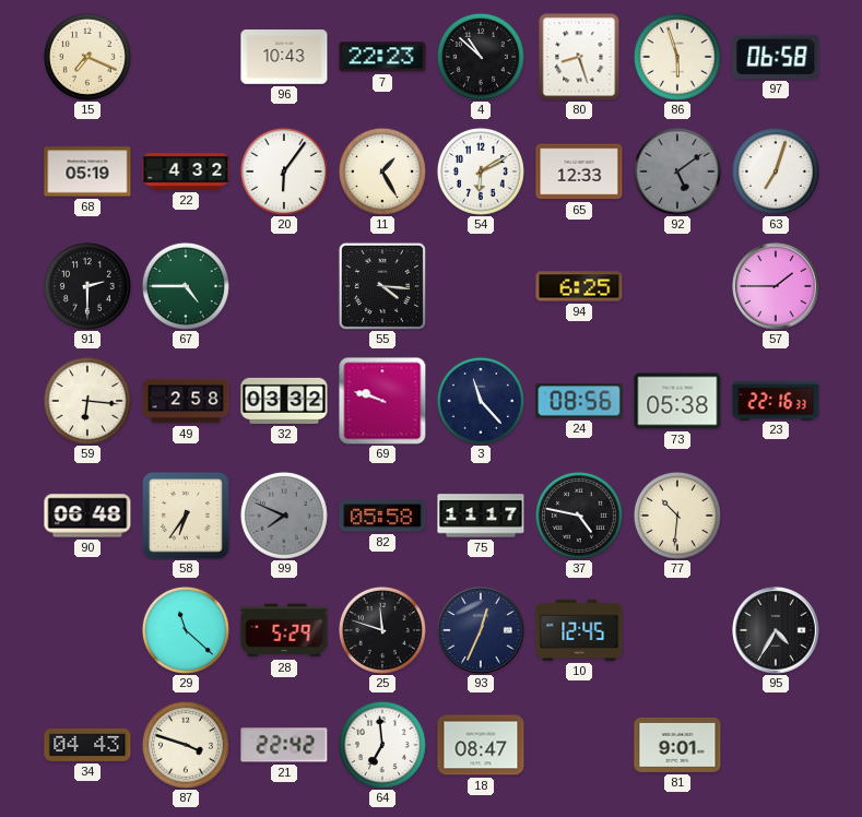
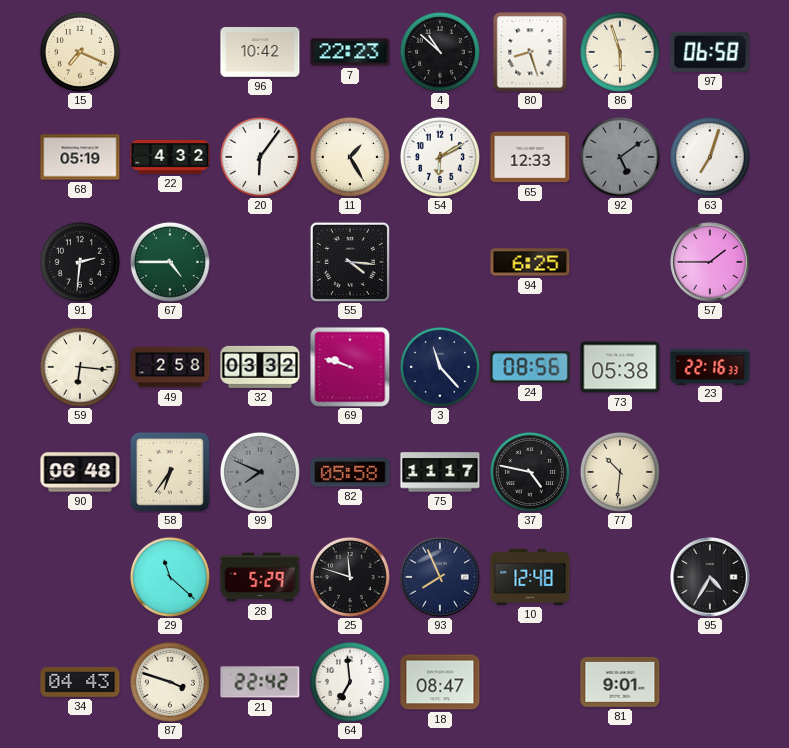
96: 10:43 -> 10:42 (260, 53)
91: 2:30 -> 2:31 (80, 262)
93: 12:34 -> 7:56 (440, 577)
10: 12:45 -> 12:48 (530, 577)
